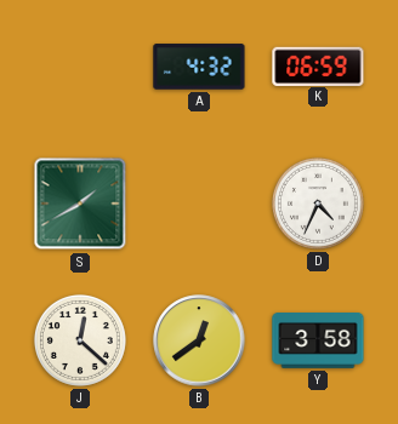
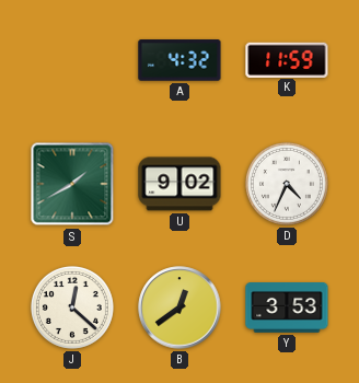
K: 06:59 -> 11:59 (287, 59)
U: none -> 9:02 (179, 184)
Y: 3:58 -> 3:53 (287, 309)
